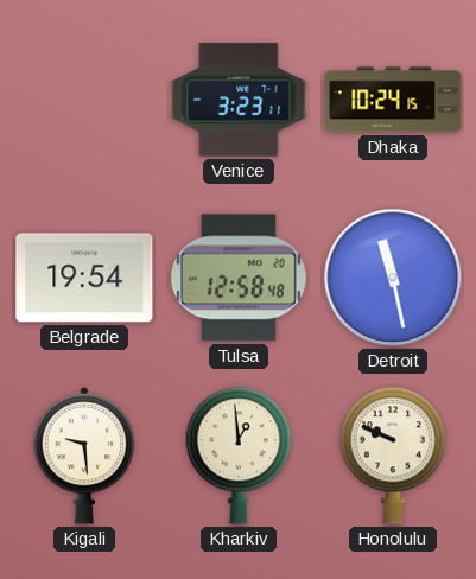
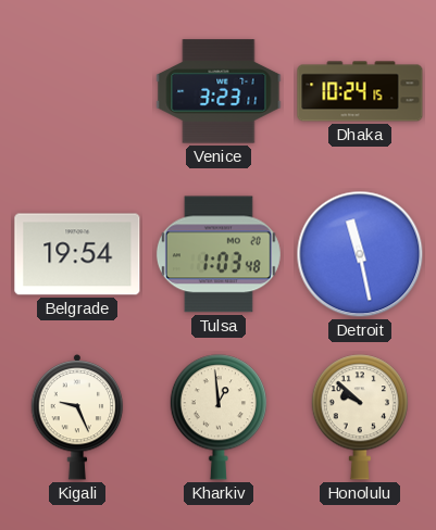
Tulsa: 12:58 -> 1:03 (219, 254)
Kigali: 9:29 -> 9:26 (77, 417)
Honolulu: 9:49 -> 9:52 (360, 417)
